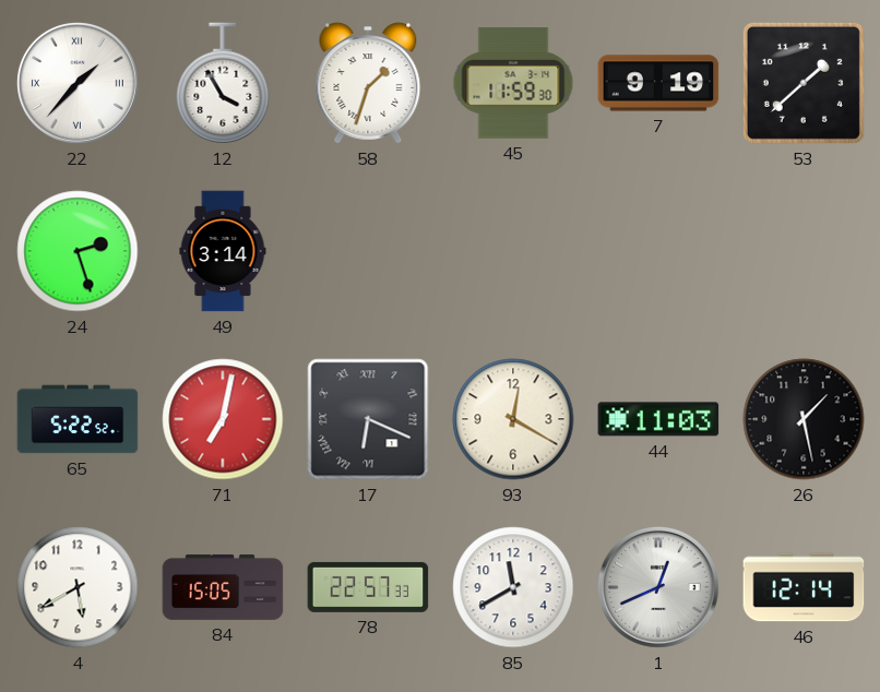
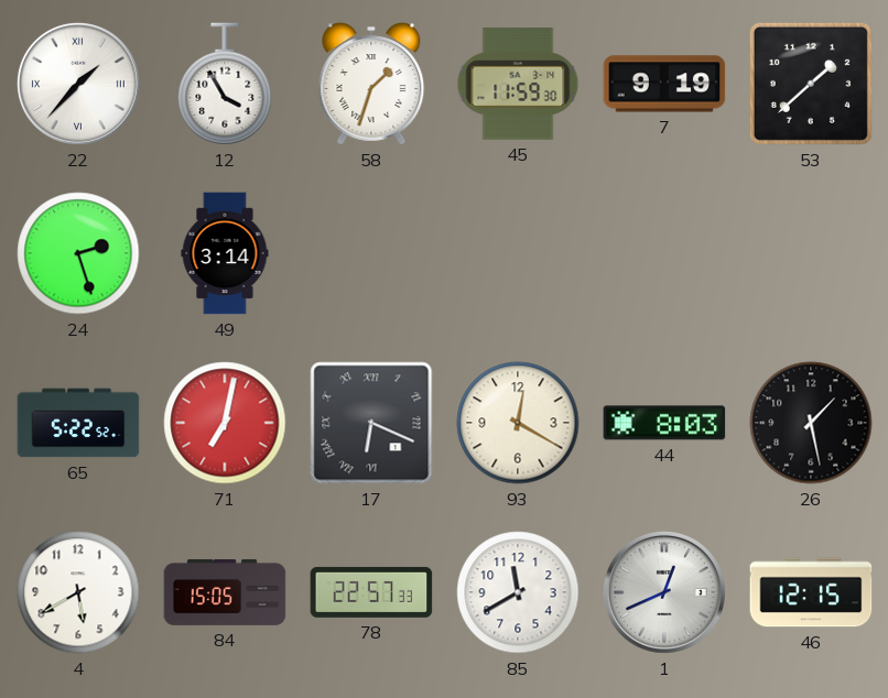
44: 11:03 -> 8:03 (664, 423)
46: 12:14 -> 12:15 (811, 592)
